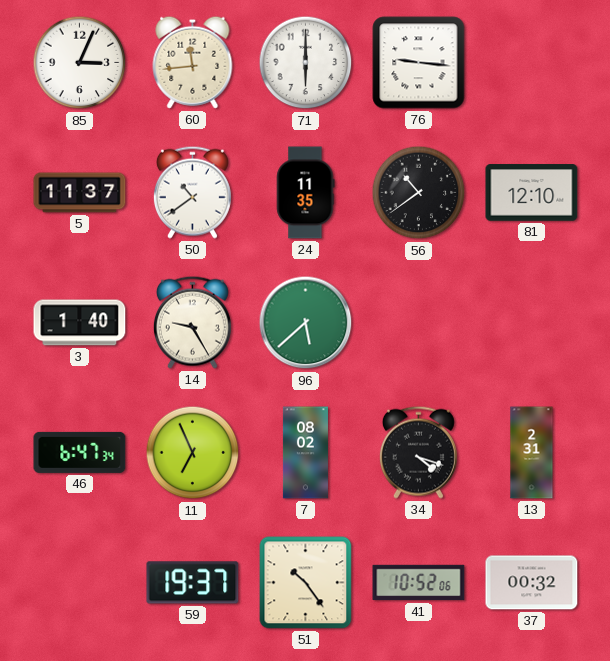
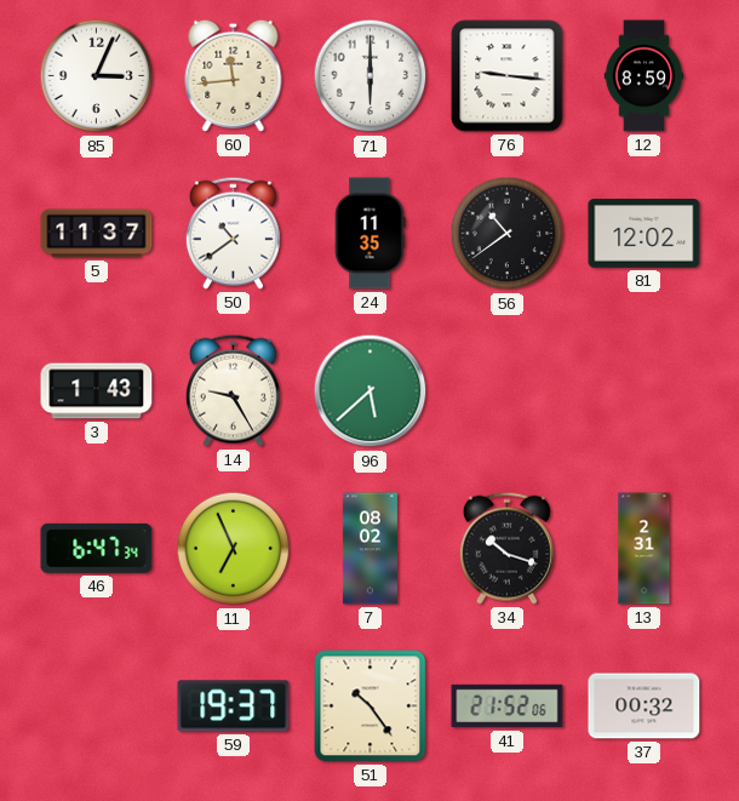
12: none -> 8:59 (645, 76)
81: 12:10 -> 12:02 (645, 234)
3: 1:40 -> 1:43 (97, 391)
34: 4:18 -> 10:18 (506, 548)
41: 10:52 -> 21:52 (508, 706)
